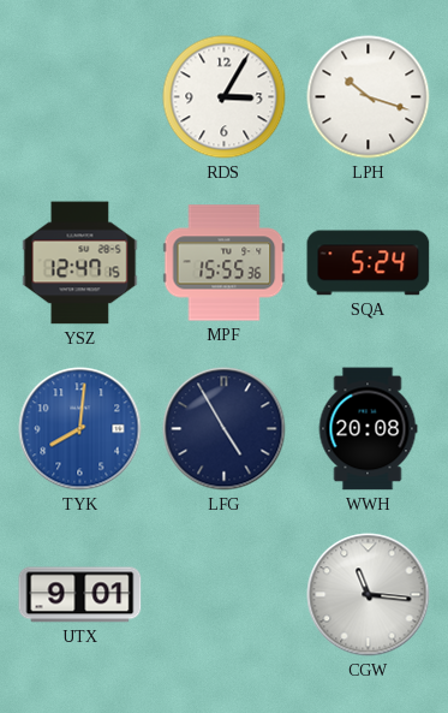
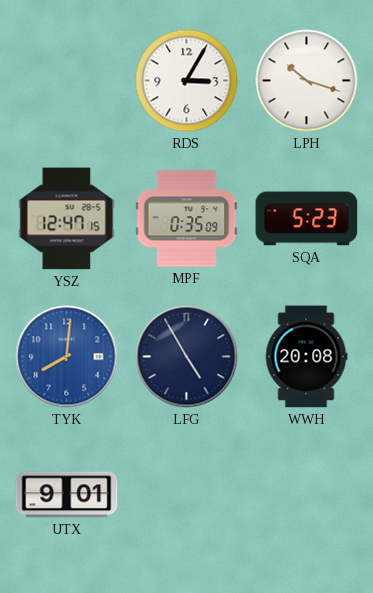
MPF: 15:55 -> 0:35 (187, 219)
SQA: 5:24 -> 5:23 (307, 219)
CGW: 11:16 -> none (369, 595)
